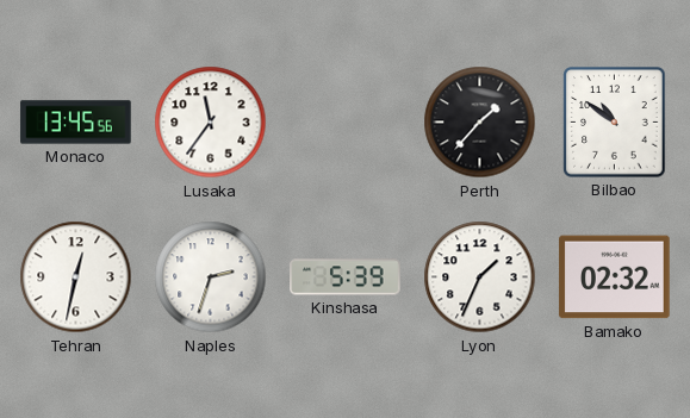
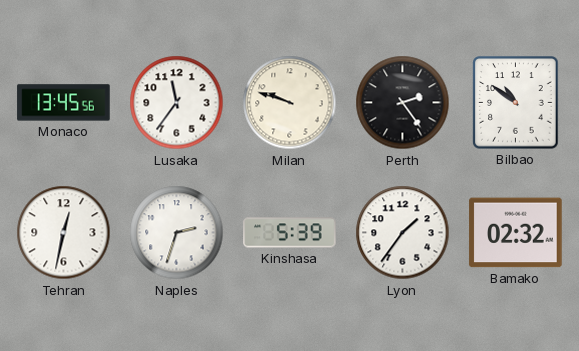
Milan: none -> 9:48 (290, 103)
Perth: 1:37 -> 2:24 (403, 103)
Lyon: 1:34 -> 1:36 (403, 233)
